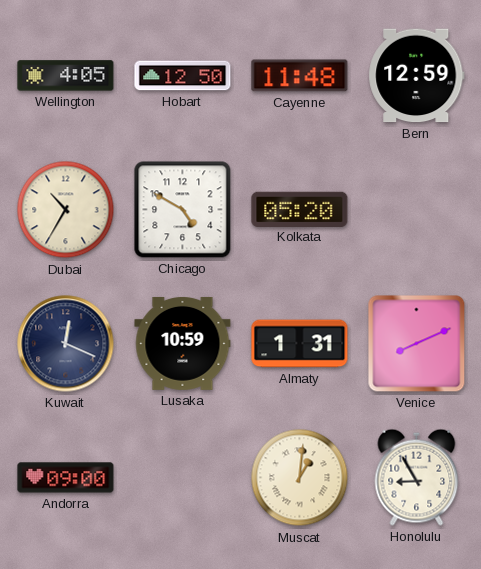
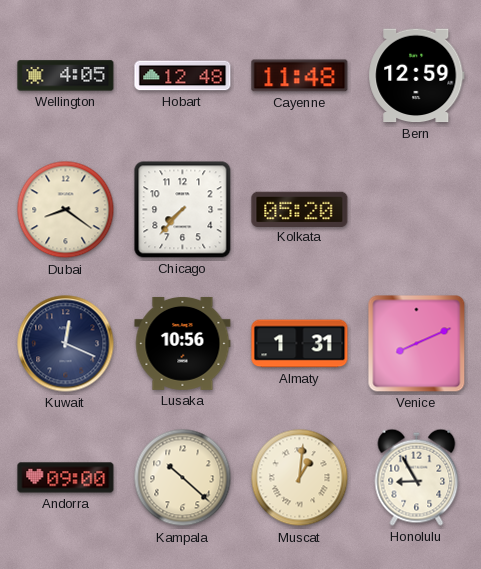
Hobart: 12:50 -> 12:48 (183, 76)
Dubai: 10:35 -> 8:21 (66, 210)
Chicago: 4:50 -> 7:37 (183, 210)
Lusaka: 10:59 -> 10:56 (183, 343)
Kampala: none -> 10:22 (183, 478)
